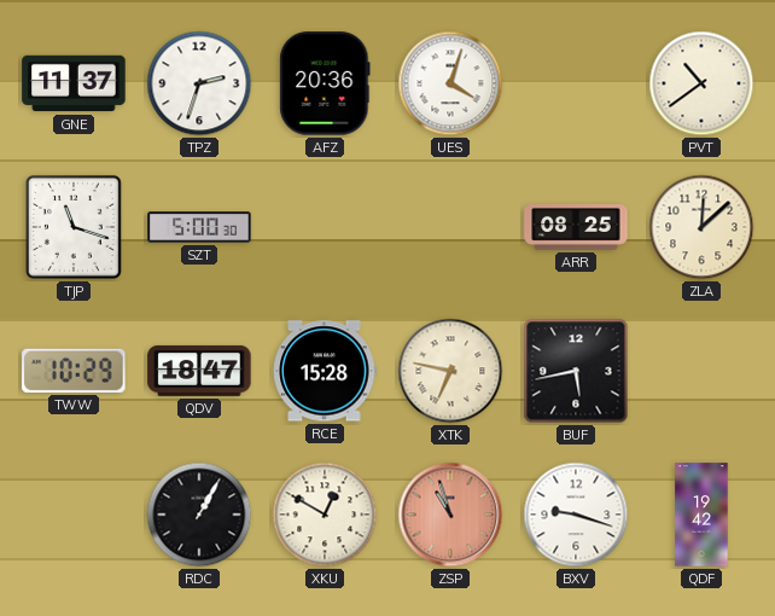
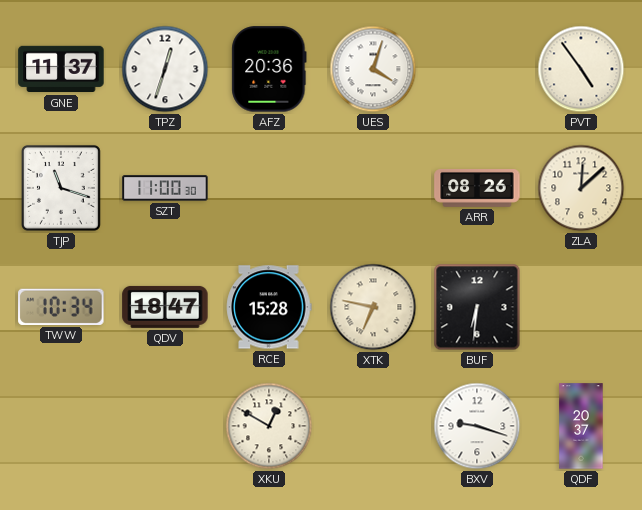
TPZ: 2:33 -> 12:33 (165, 69)
PVT: 10:39 -> 4:54 (581, 69)
SZT: 5:00 -> 11:00 (165, 188)
ARR: 08:25 -> 08:26 (477, 189)
TWW: 10:29 -> 10:34 (61, 307)
BUF: 5:43 -> 6:31 (477, 307)
RDC: 1:05 -> none (199, 515)
ZSP: 10:57 -> none (450, 515)
QDF: 19:42 -> 20:37 (581, 426)
